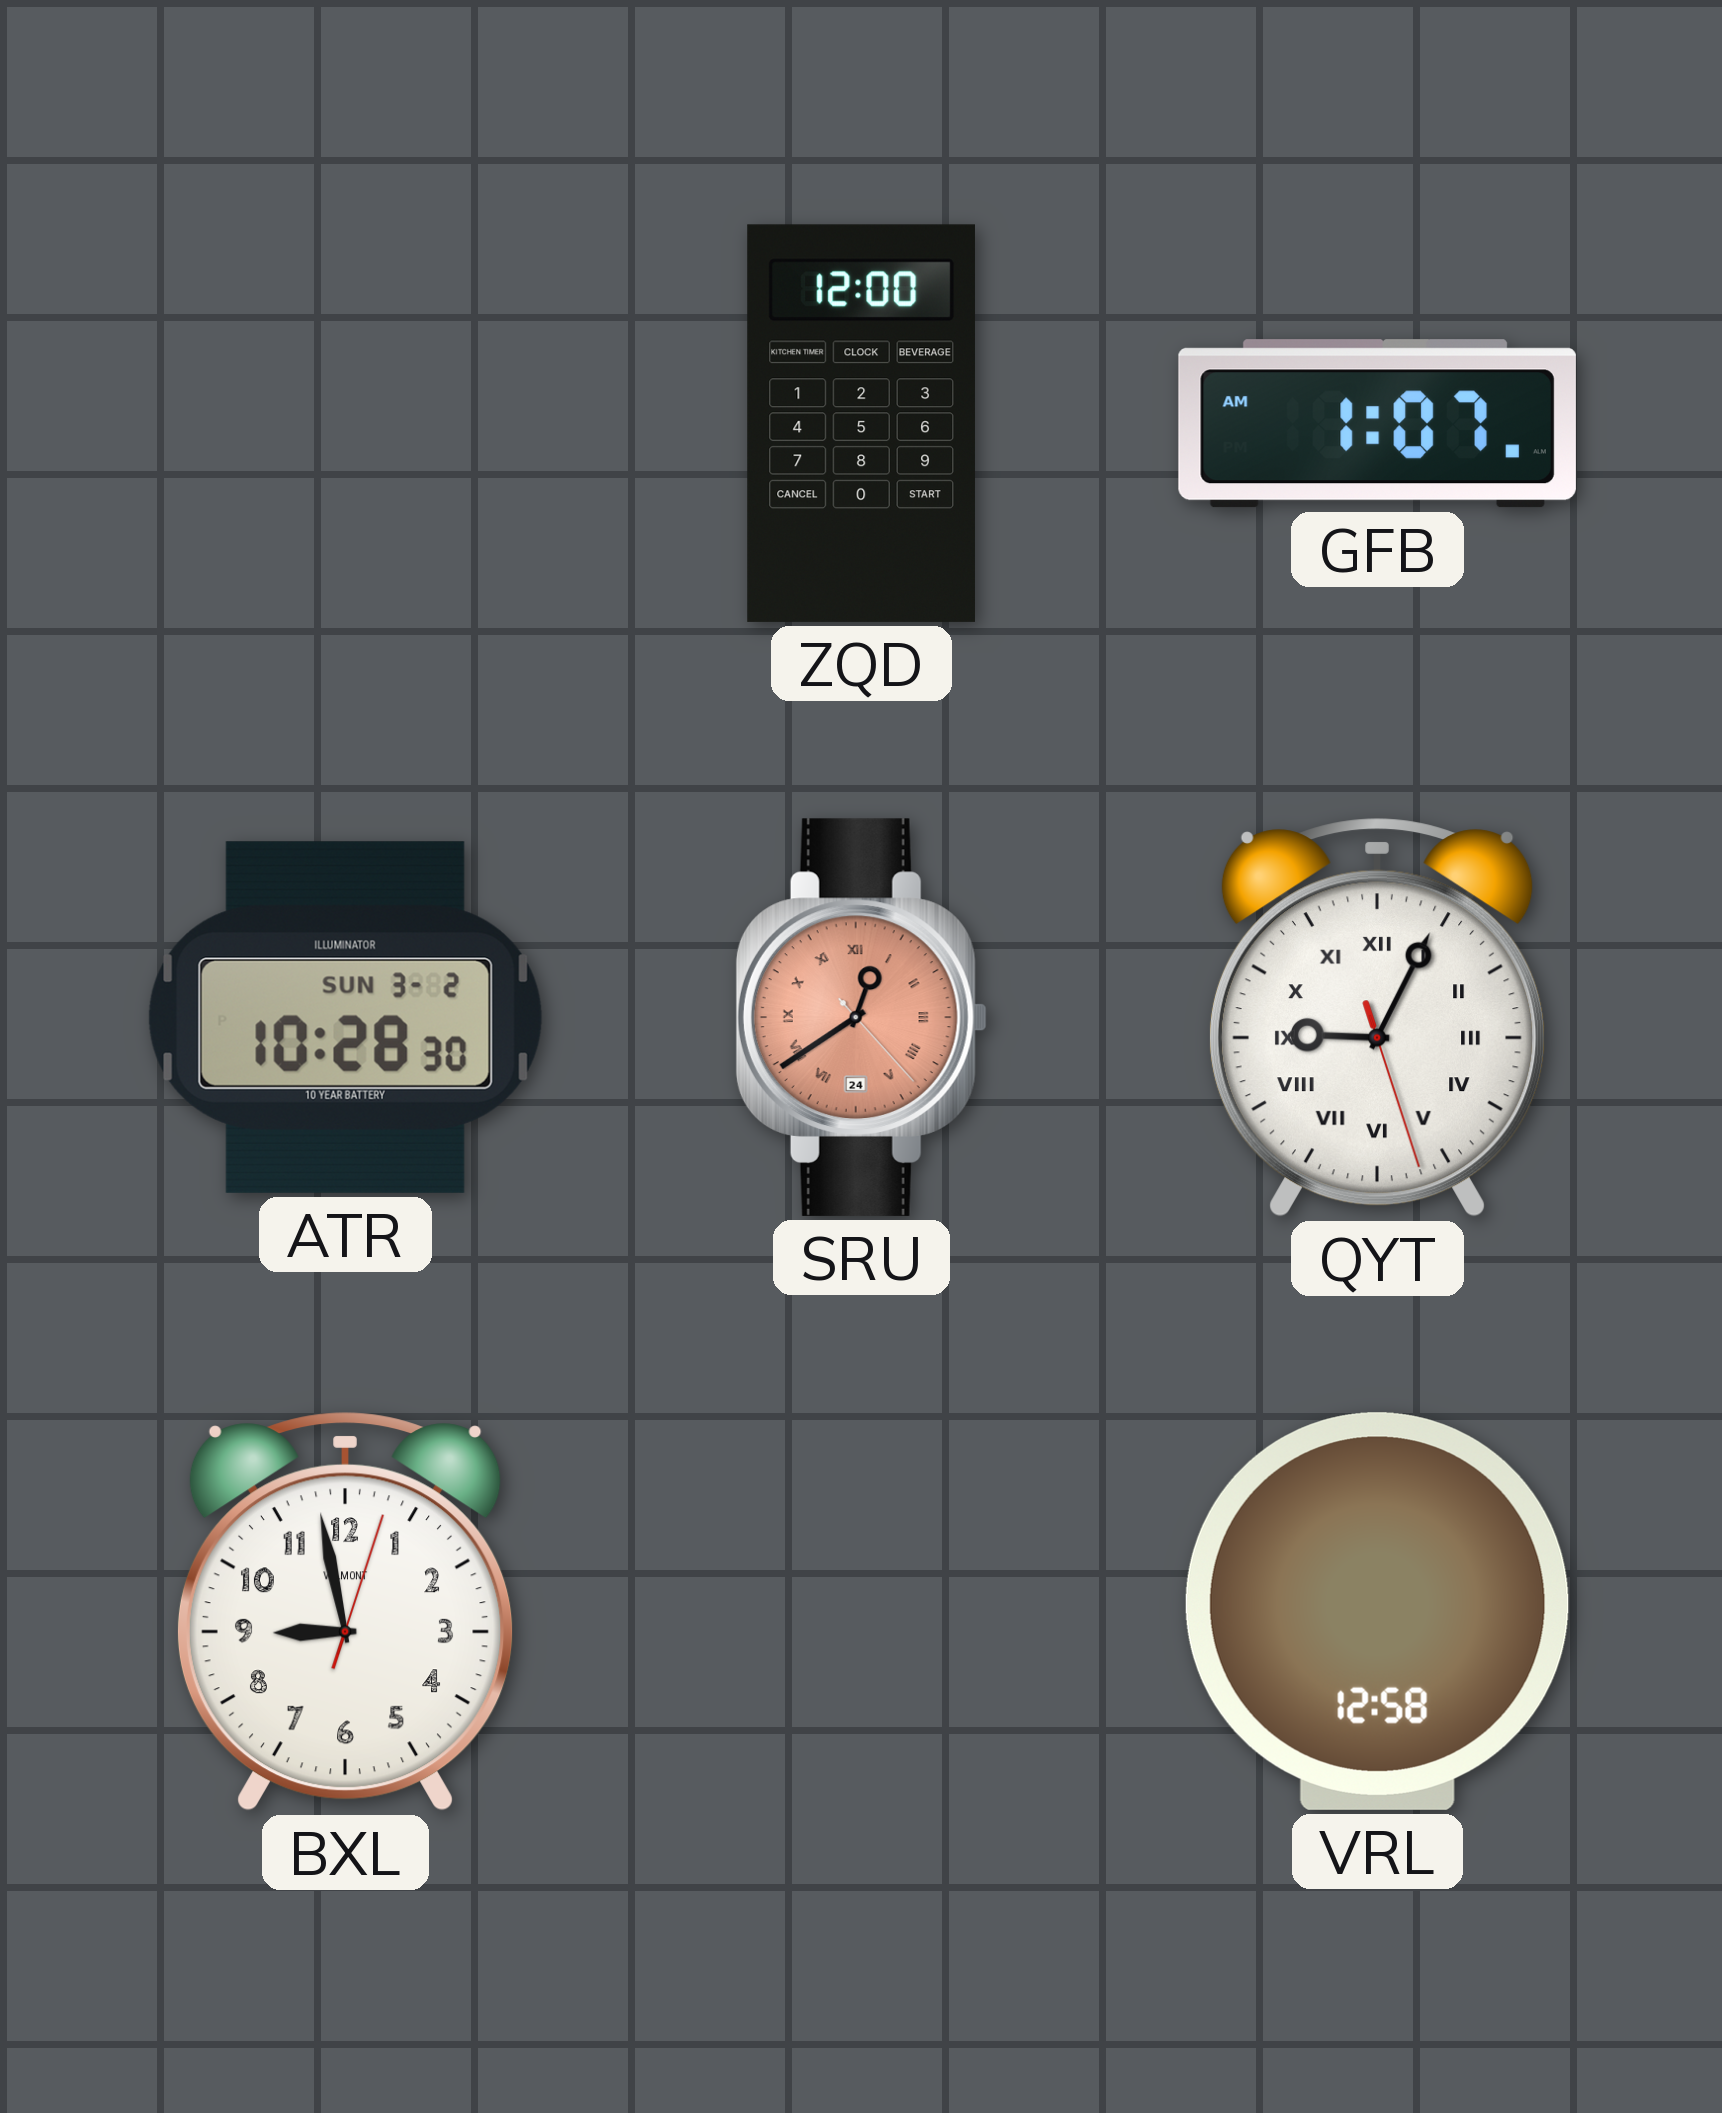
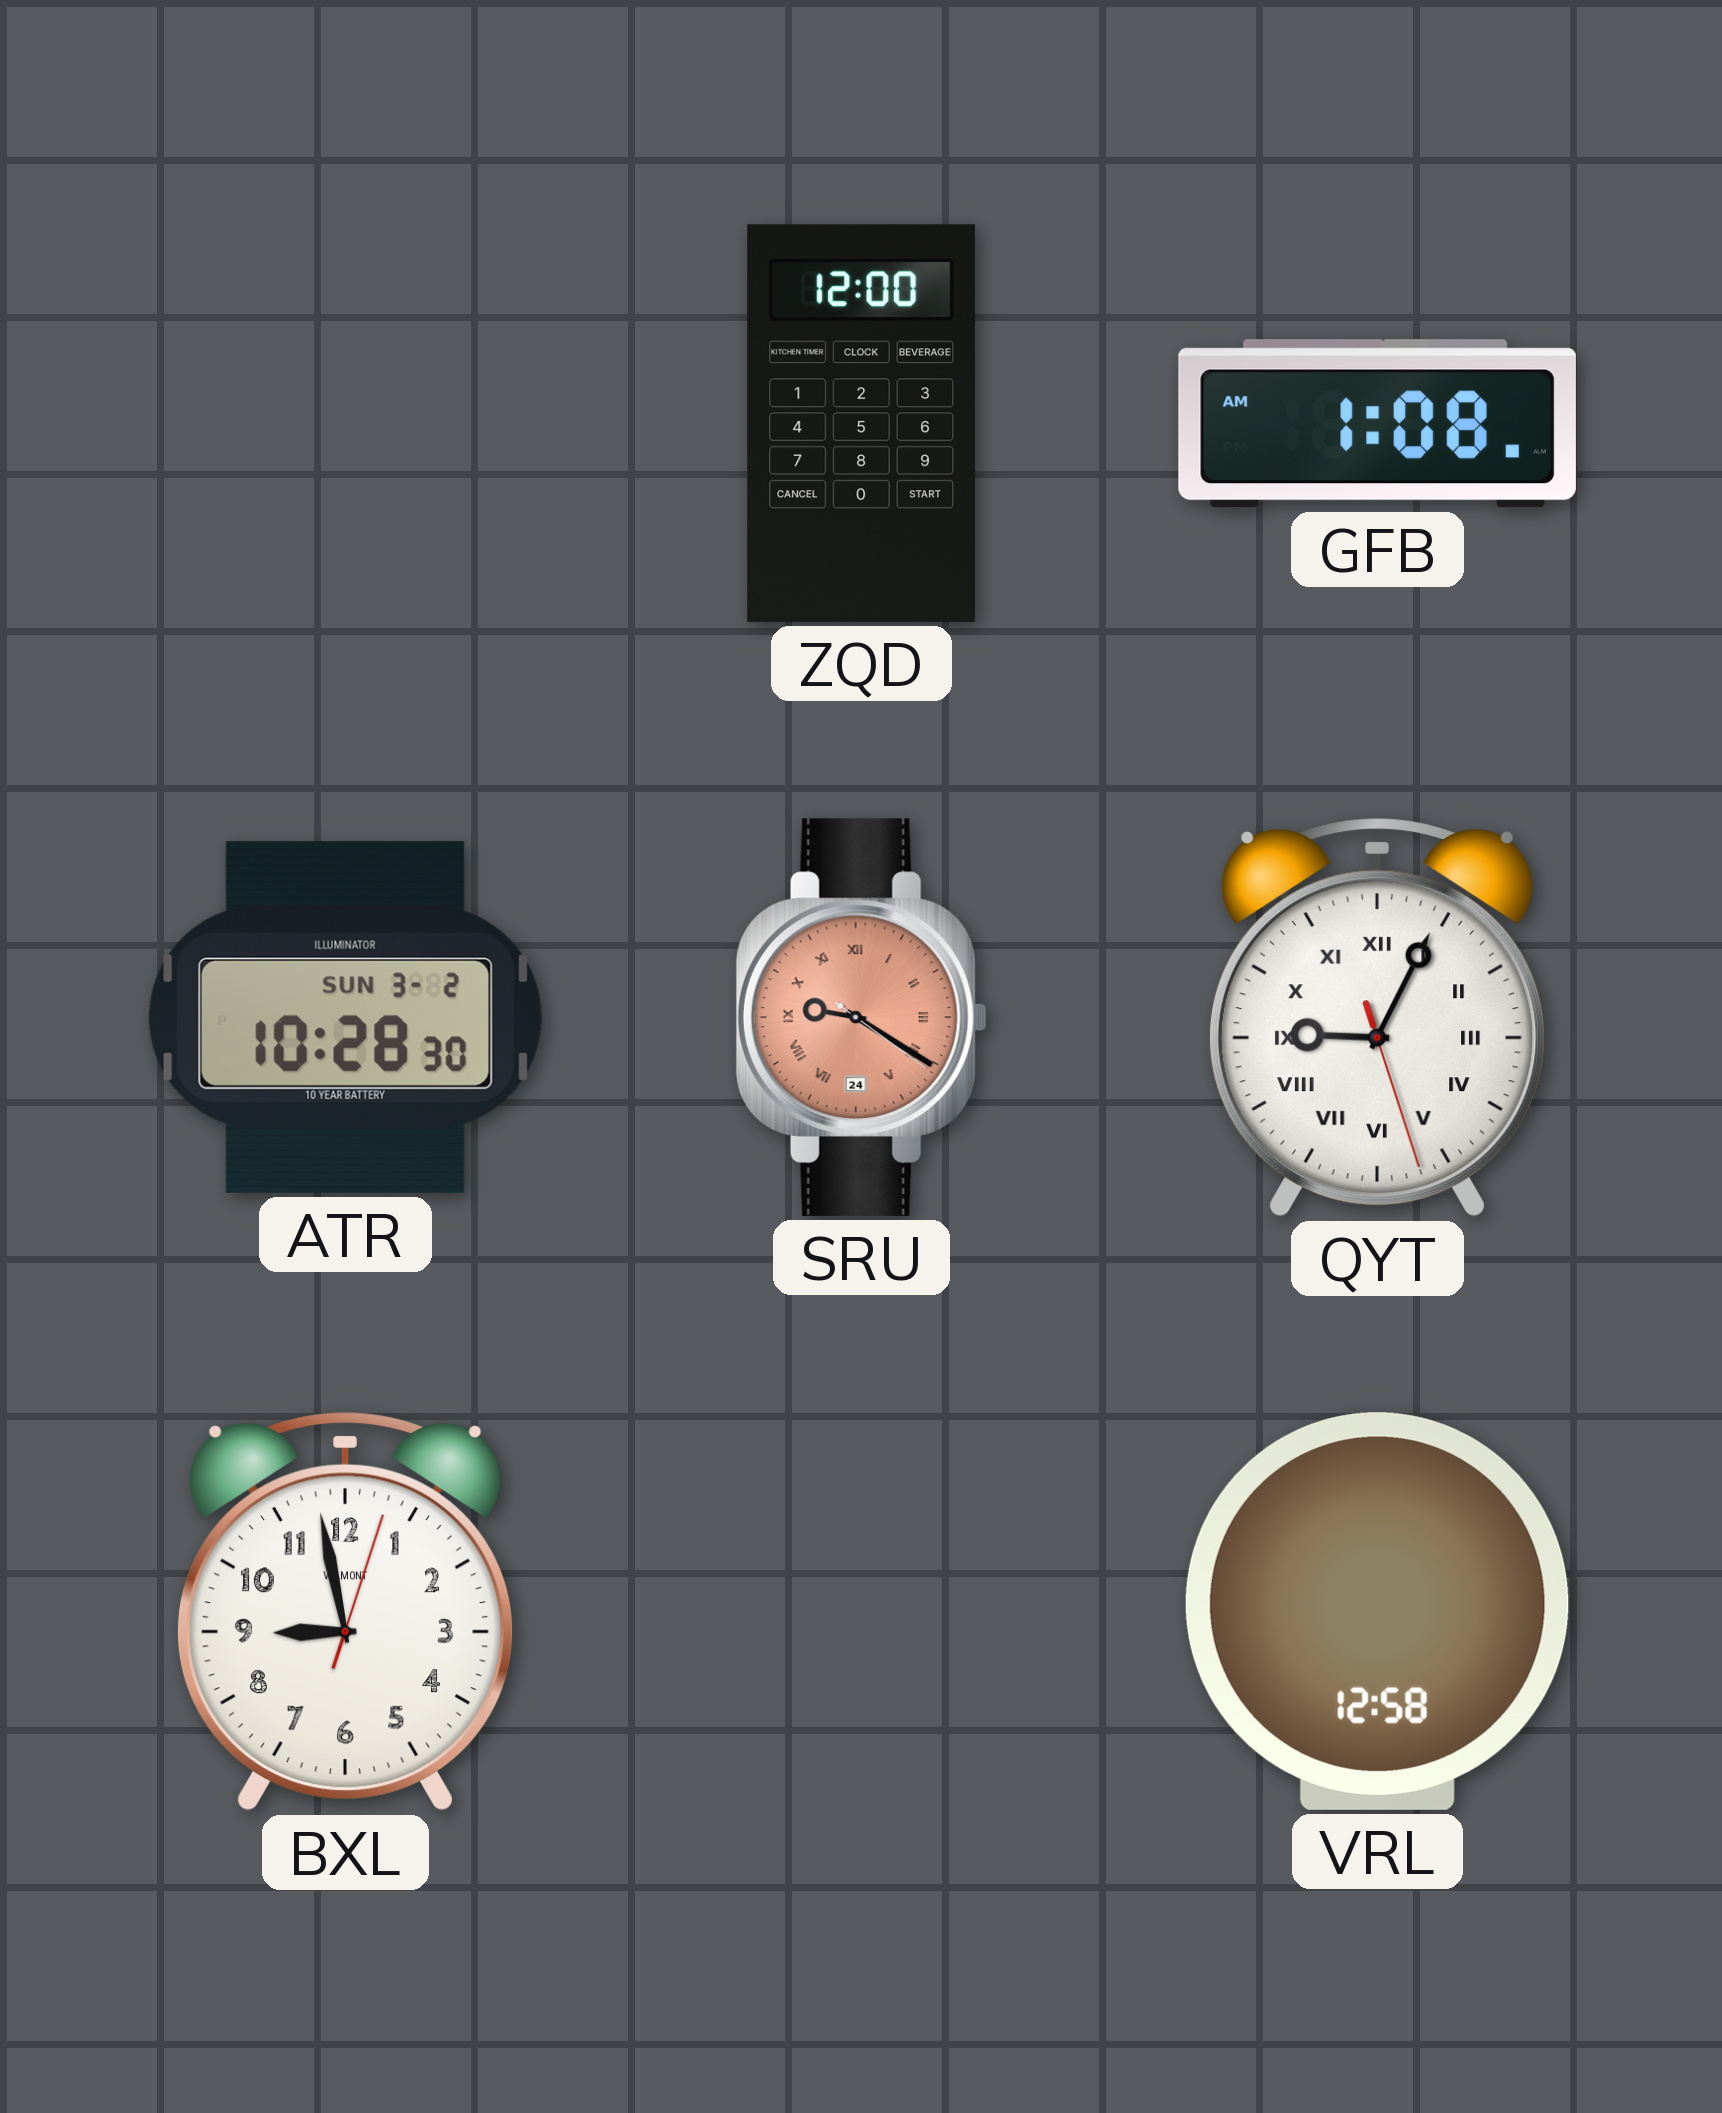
GFB: 1:07 -> 1:08 (1377, 424)
SRU: 12:39 -> 9:20 (861, 1017)
